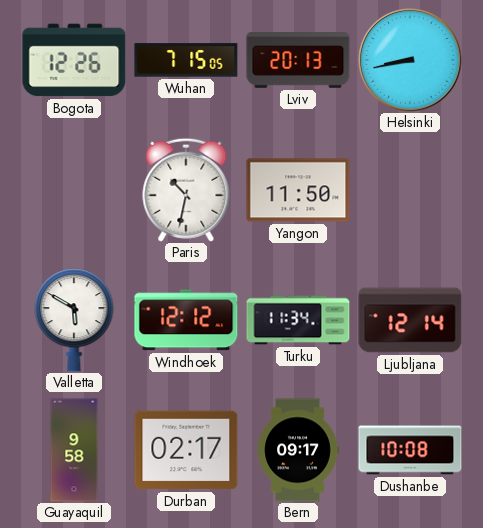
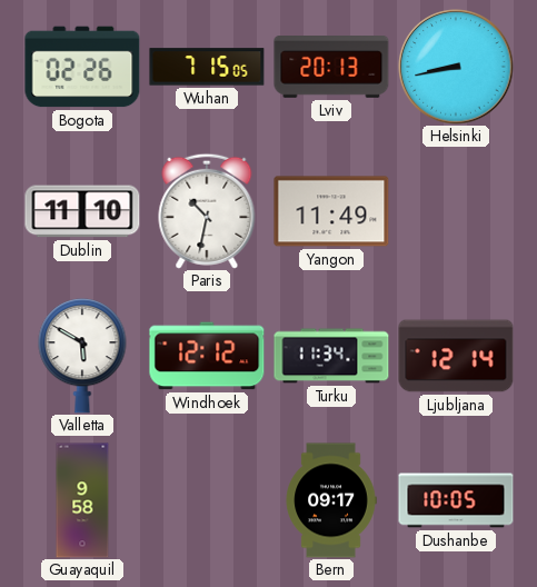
Bogota: 12:26 -> 02:26 (82, 67)
Dublin: none -> 11:10 (82, 211)
Yangon: 11:50 -> 11:49 (331, 211)
Durban: 02:17 -> none (186, 450)
Dushanbe: 10:08 -> 10:05 (456, 500)
